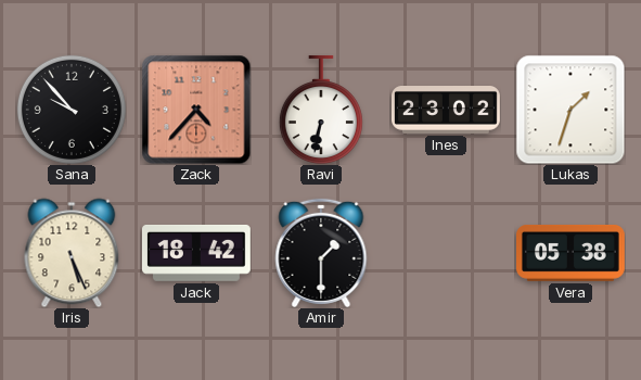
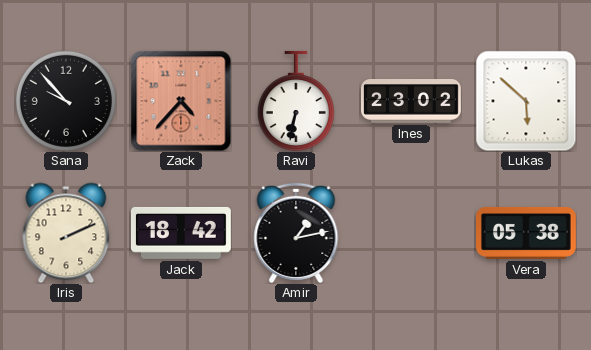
Lukas: 1:33 -> 5:52 (526, 101)
Iris: 5:26 -> 2:11 (66, 233)
Amir: 1:30 -> 1:13 (296, 233)
